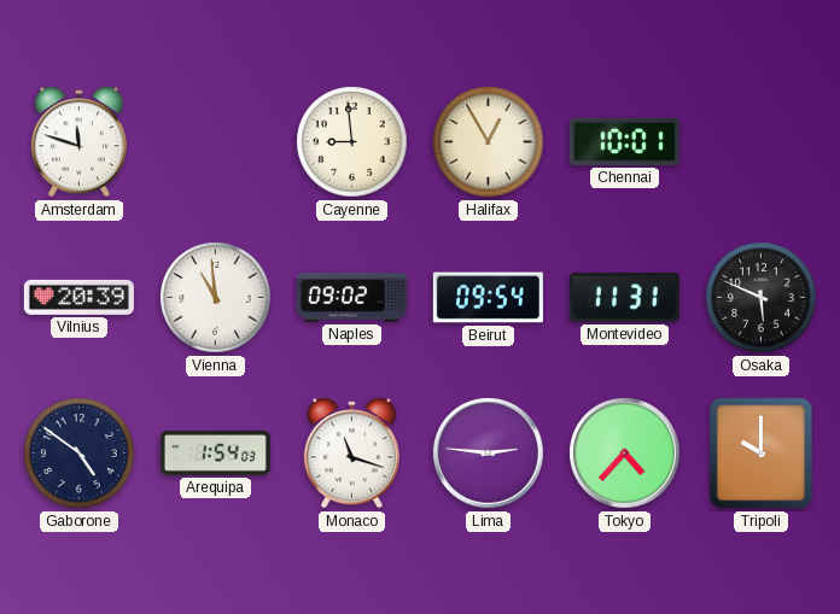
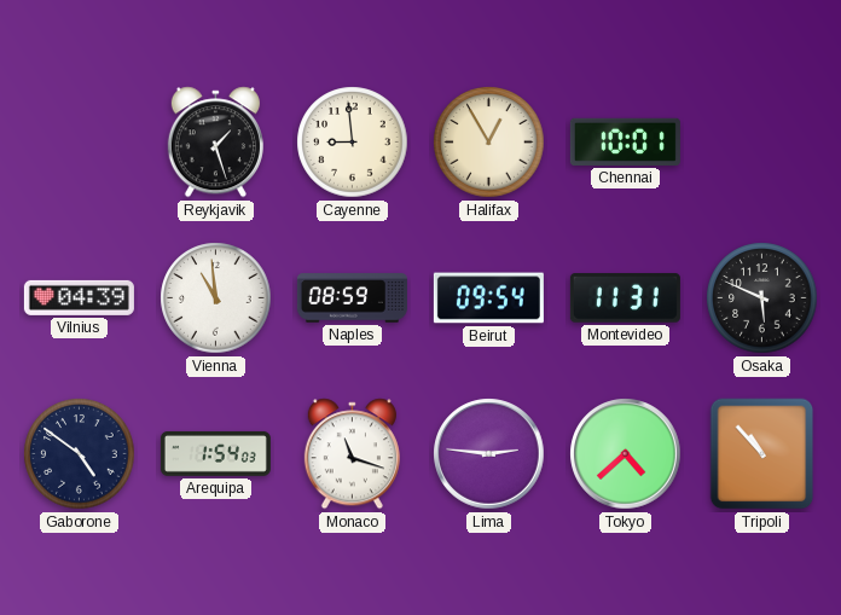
Amsterdam: 11:48 -> none (78, 142)
Reykjavik: none -> 1:27 (215, 143)
Vilnius: 20:39 -> 04:39 (79, 297)
Naples: 09:02 -> 08:59 (352, 298)
Tokyo: 4:37 -> 4:38 (626, 454)
Tripoli: 10:00 -> 10:53 (762, 454)
